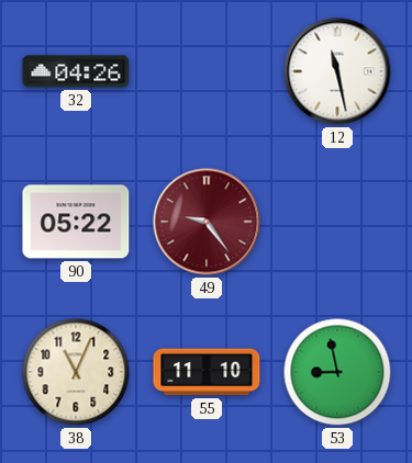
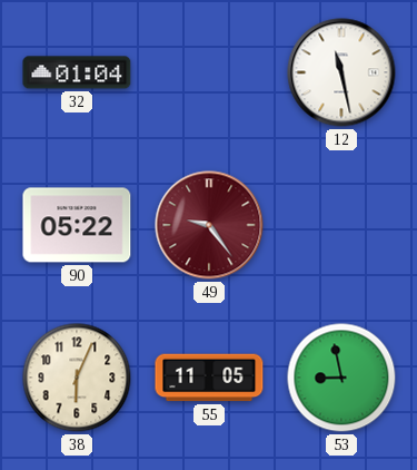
32: 04:26 -> 01:04 (77, 72)
38: 11:04 -> 6:04 (77, 378)
55: 11:10 -> 11:05 (209, 378)
